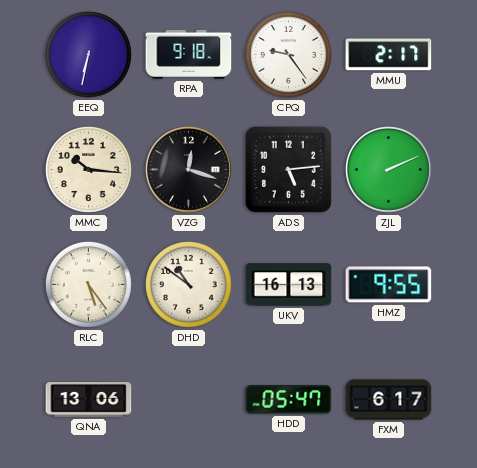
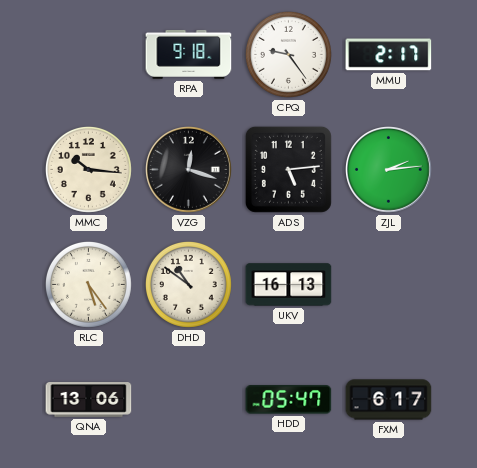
EEQ: 6:32 -> none (88, 54)
ZJL: 2:11 -> 2:14 (389, 170)
HMZ: 9:55 -> none (389, 285)
